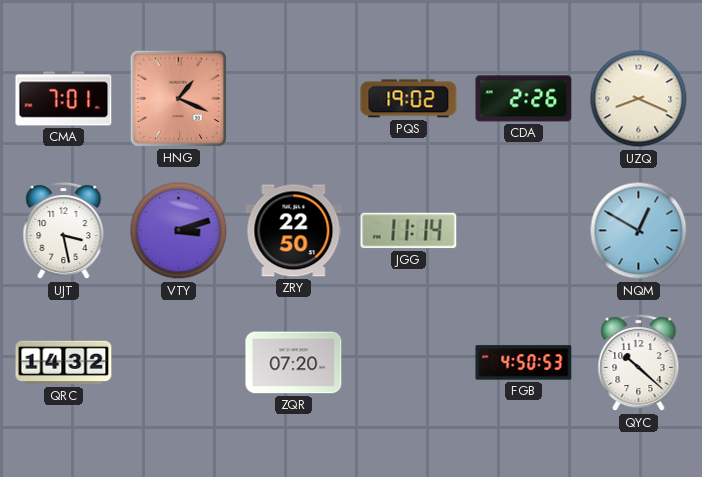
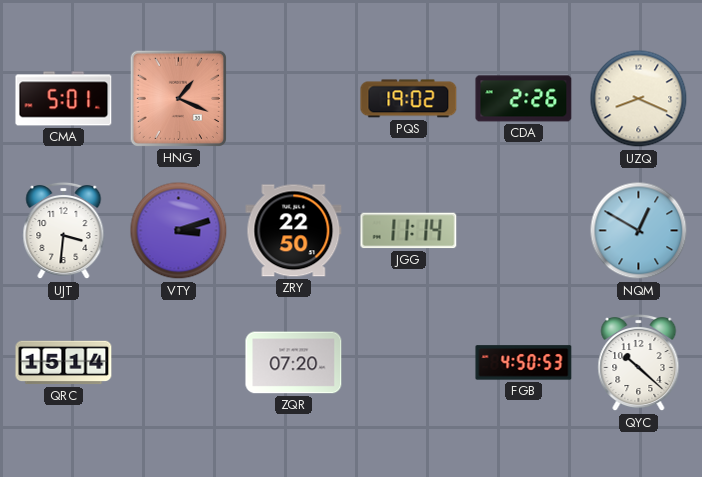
CMA: 7:01 -> 5:01 (64, 99)
UJT: 3:28 -> 3:31 (64, 231)
QRC: 14:32 -> 15:14 (64, 363)
